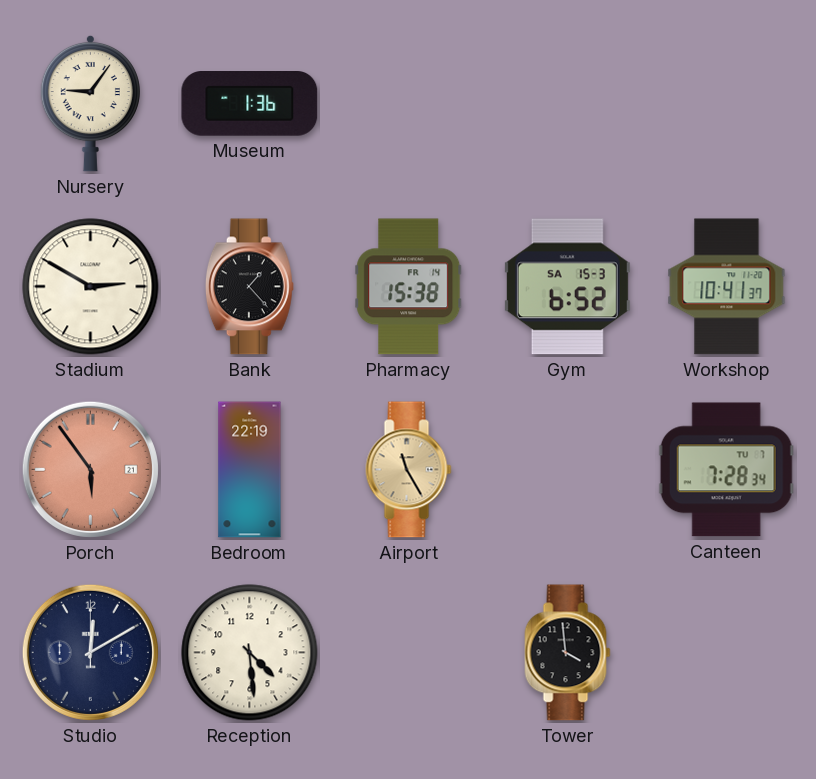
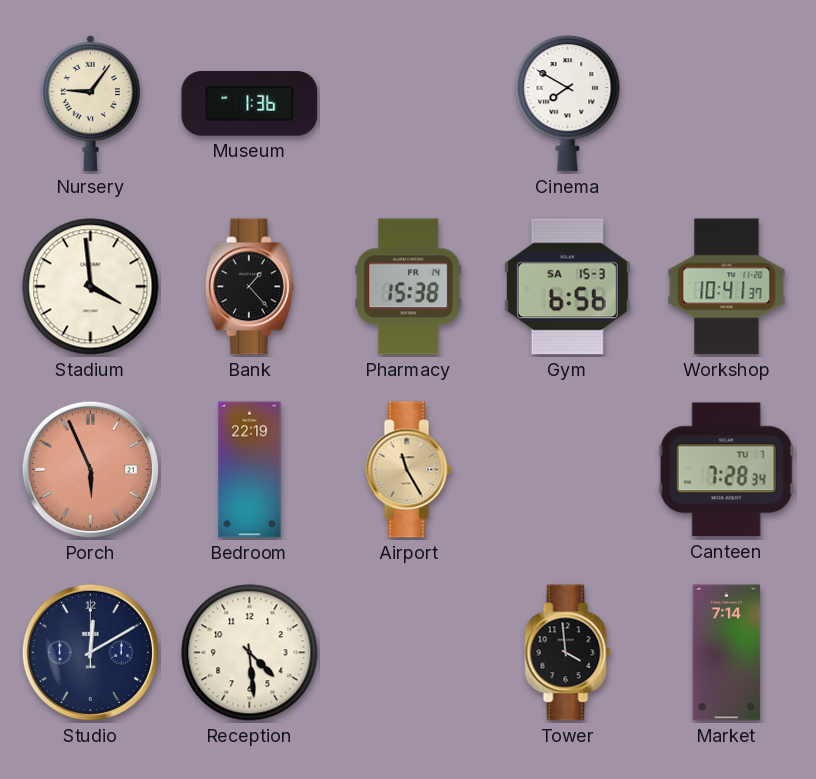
Cinema: none -> 7:50 (568, 104)
Stadium: 2:50 -> 3:59 (91, 287)
Gym: 6:52 -> 6:56 (567, 287)
Porch: 5:54 -> 5:56 (90, 469)
Market: none -> 7:14 (727, 653)
